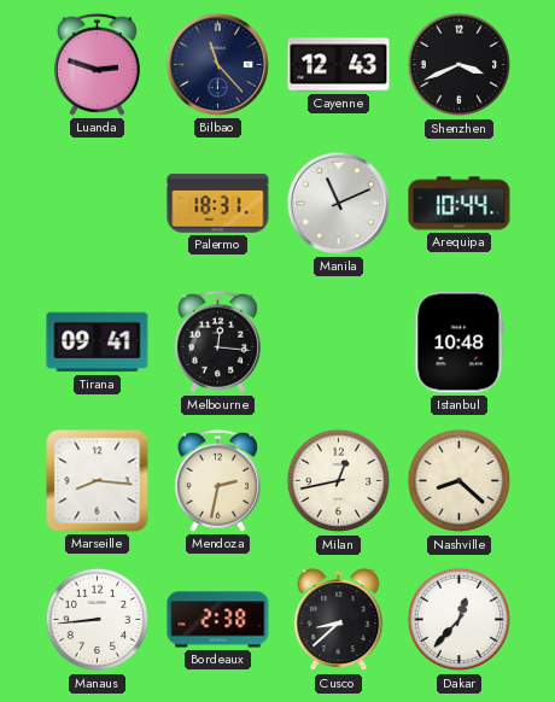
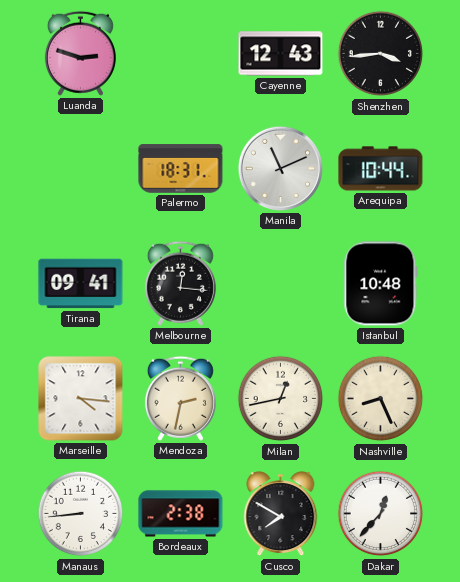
Bilbao: 11:23 -> none (217, 64)
Shenzhen: 3:41 -> 3:44 (381, 54)
Marseille: 8:16 -> 4:16 (81, 399)
Nashville: 8:22 -> 8:26 (381, 399)
Cusco: 8:38 -> 7:50 (281, 514)
